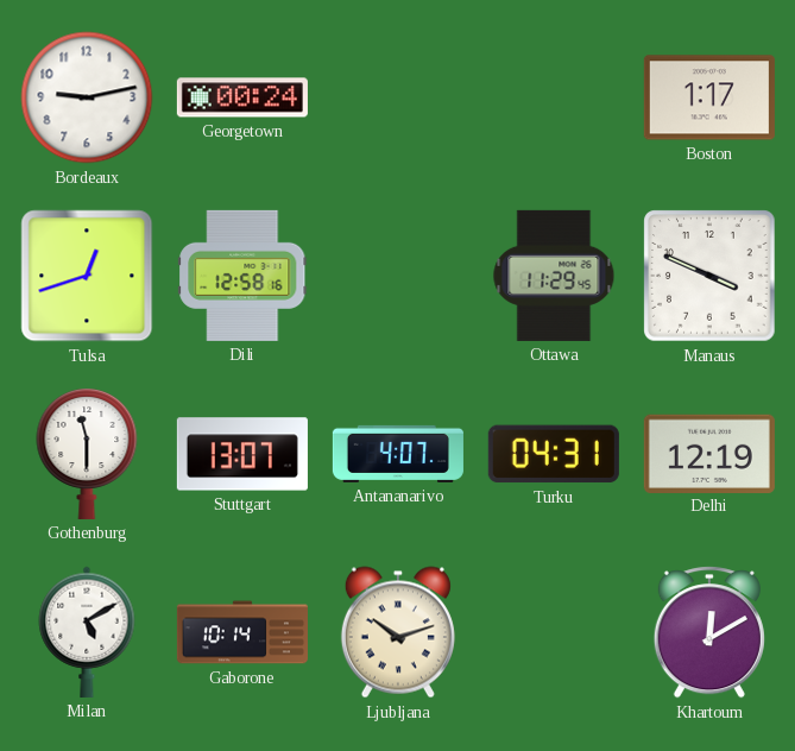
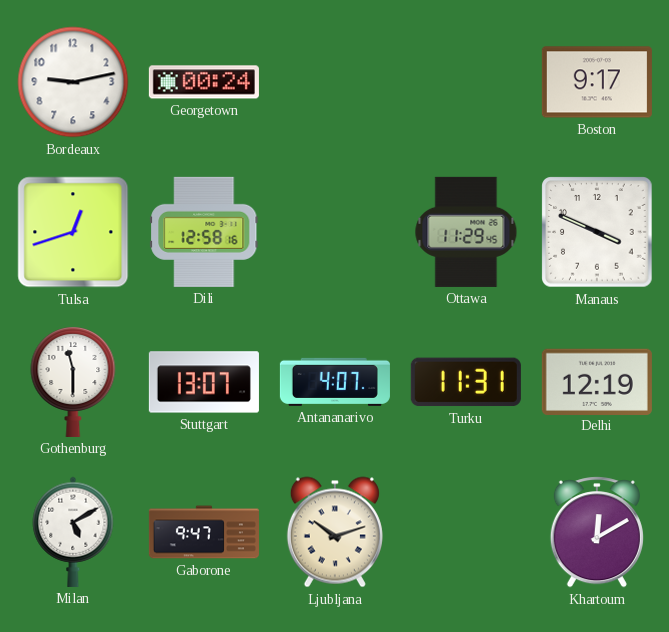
Boston: 1:17 -> 9:17 (597, 82)
Turku: 04:31 -> 11:31 (466, 382)
Gaborone: 10:14 -> 9:47 (204, 532)
